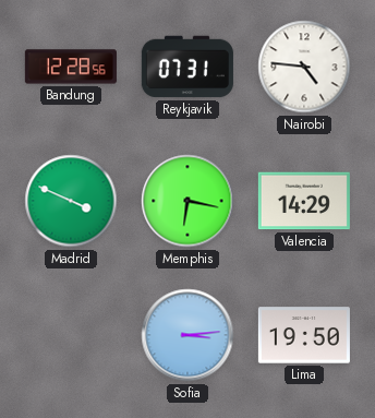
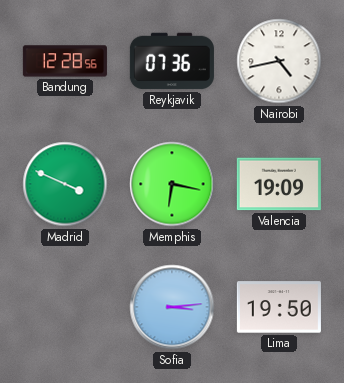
Reykjavik: 07:31 -> 07:36 (172, 61)
Nairobi: 4:46 -> 4:43 (279, 61)
Valencia: 14:29 -> 19:09 (279, 184)
